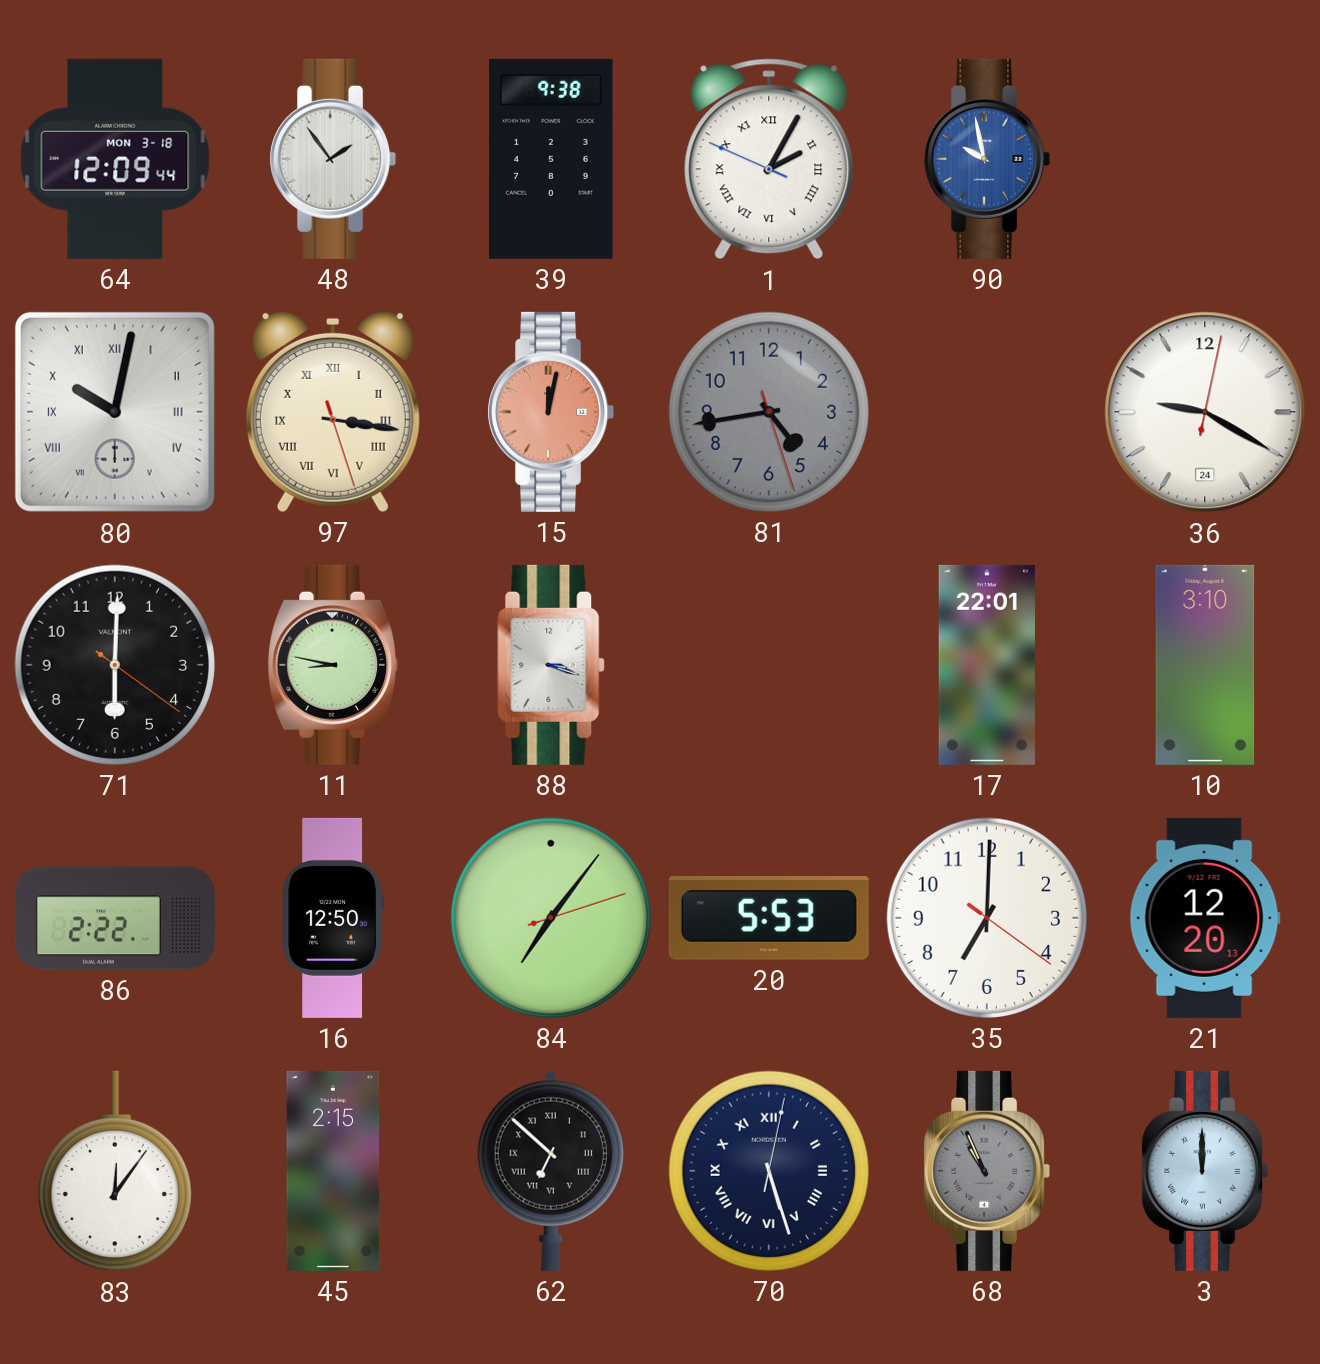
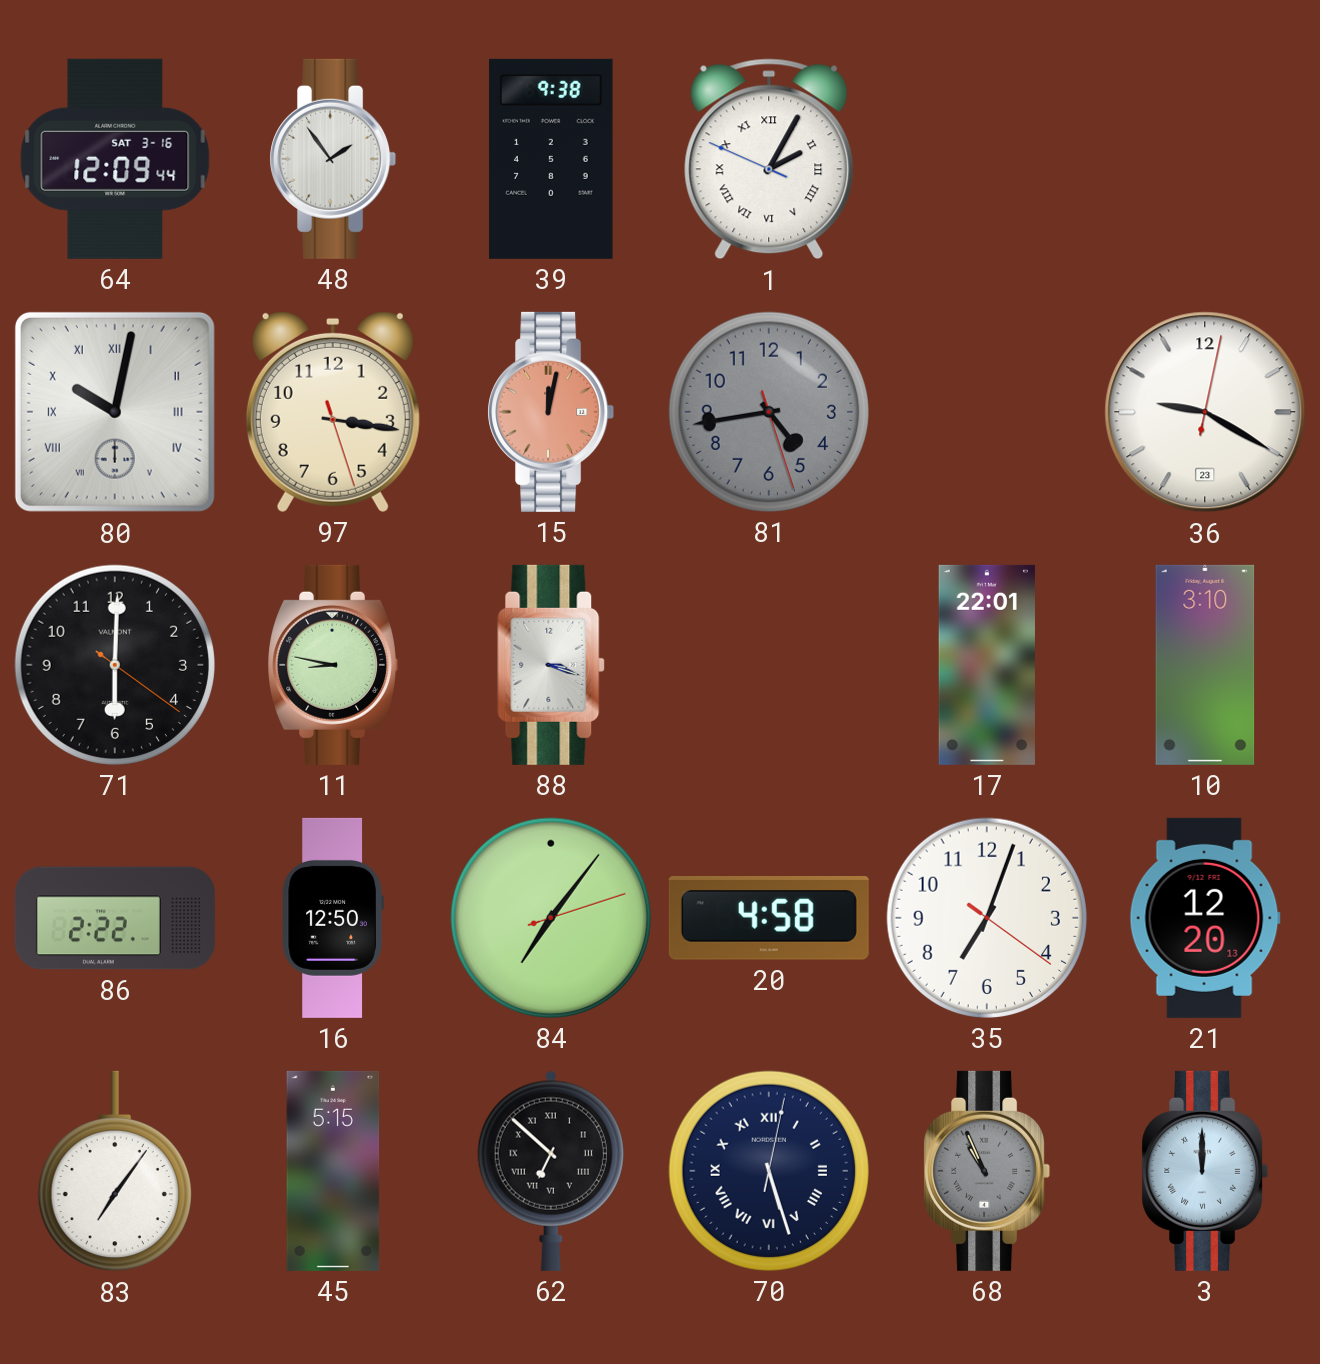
64 date: MON 3-18 -> SAT 3-16 (115, 159)
90: 9:58 -> none (987, 159)
97 numerals: Roman -> Arabic (333, 411)
36 date: 24 -> 23 (1205, 412)
20: 5:53 -> 4:58 (769, 919)
35: 7:00 -> 7:03 (987, 918)
83: 12:06 -> 7:06 (115, 1171)
45: 2:15 -> 5:15 (333, 1171)
